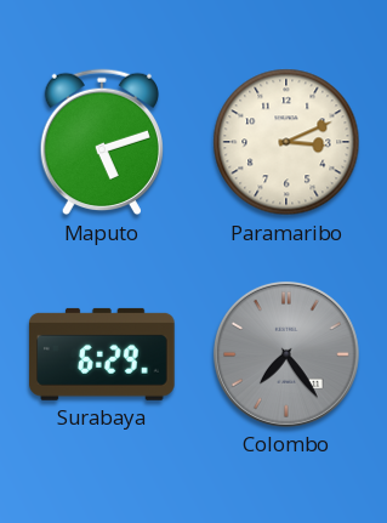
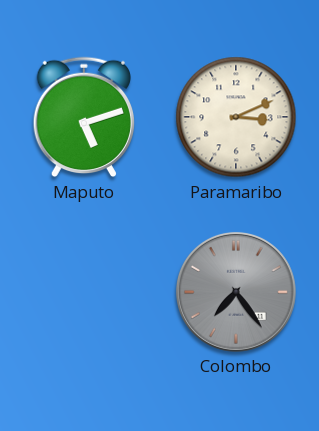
Surabaya: 6:29 -> none (103, 354)
